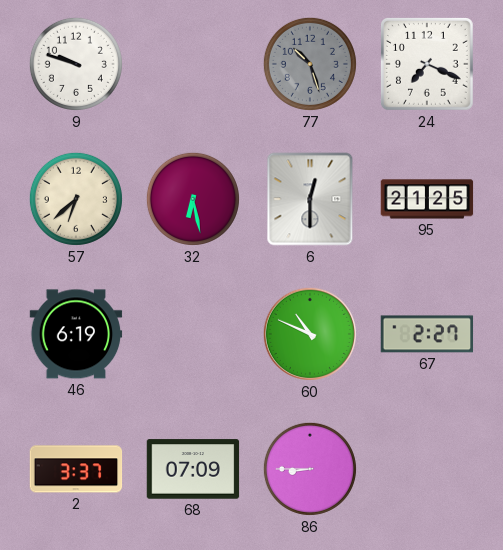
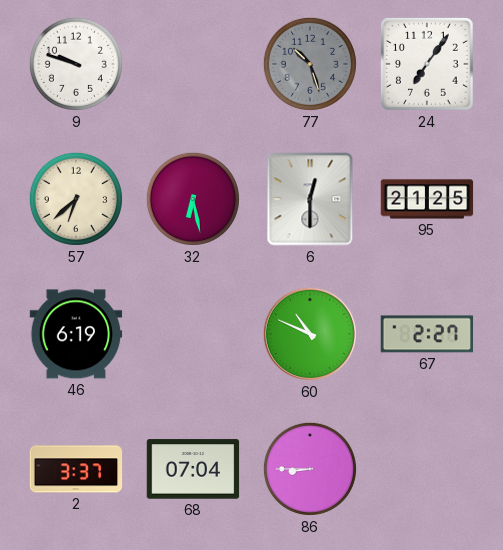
24: 7:19 -> 7:06 (428, 65)
68: 07:09 -> 07:04 (193, 469)
